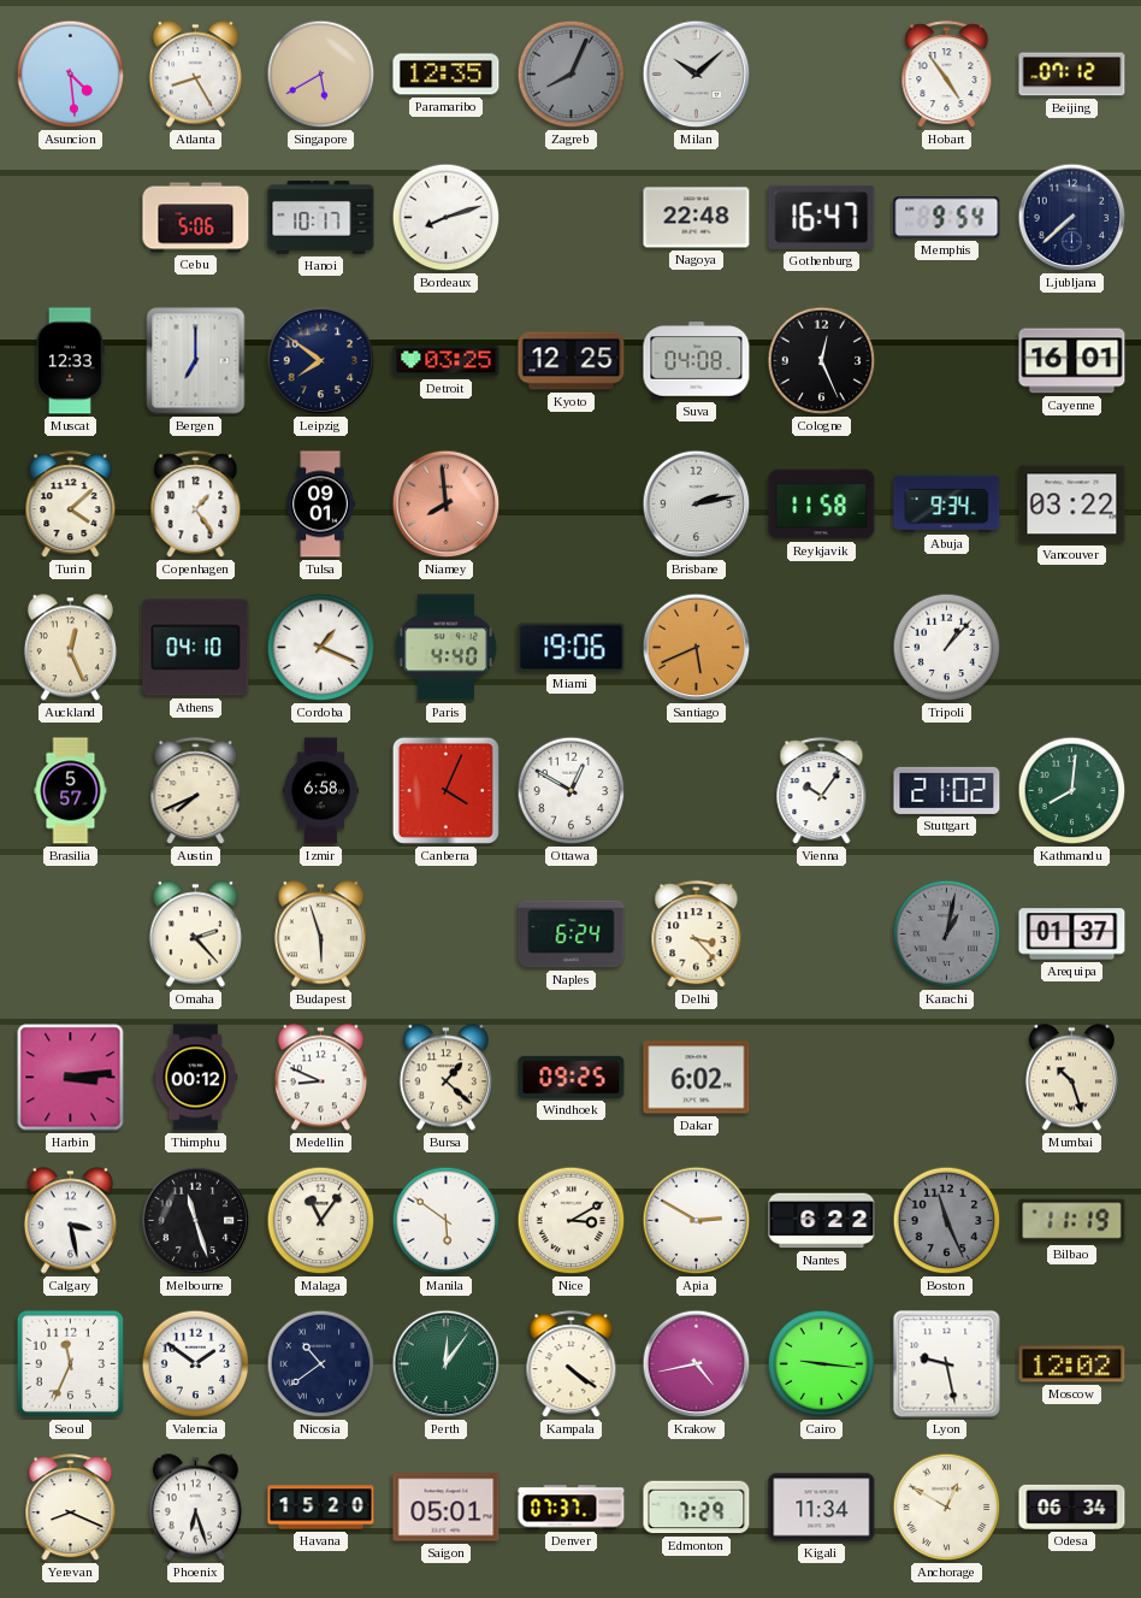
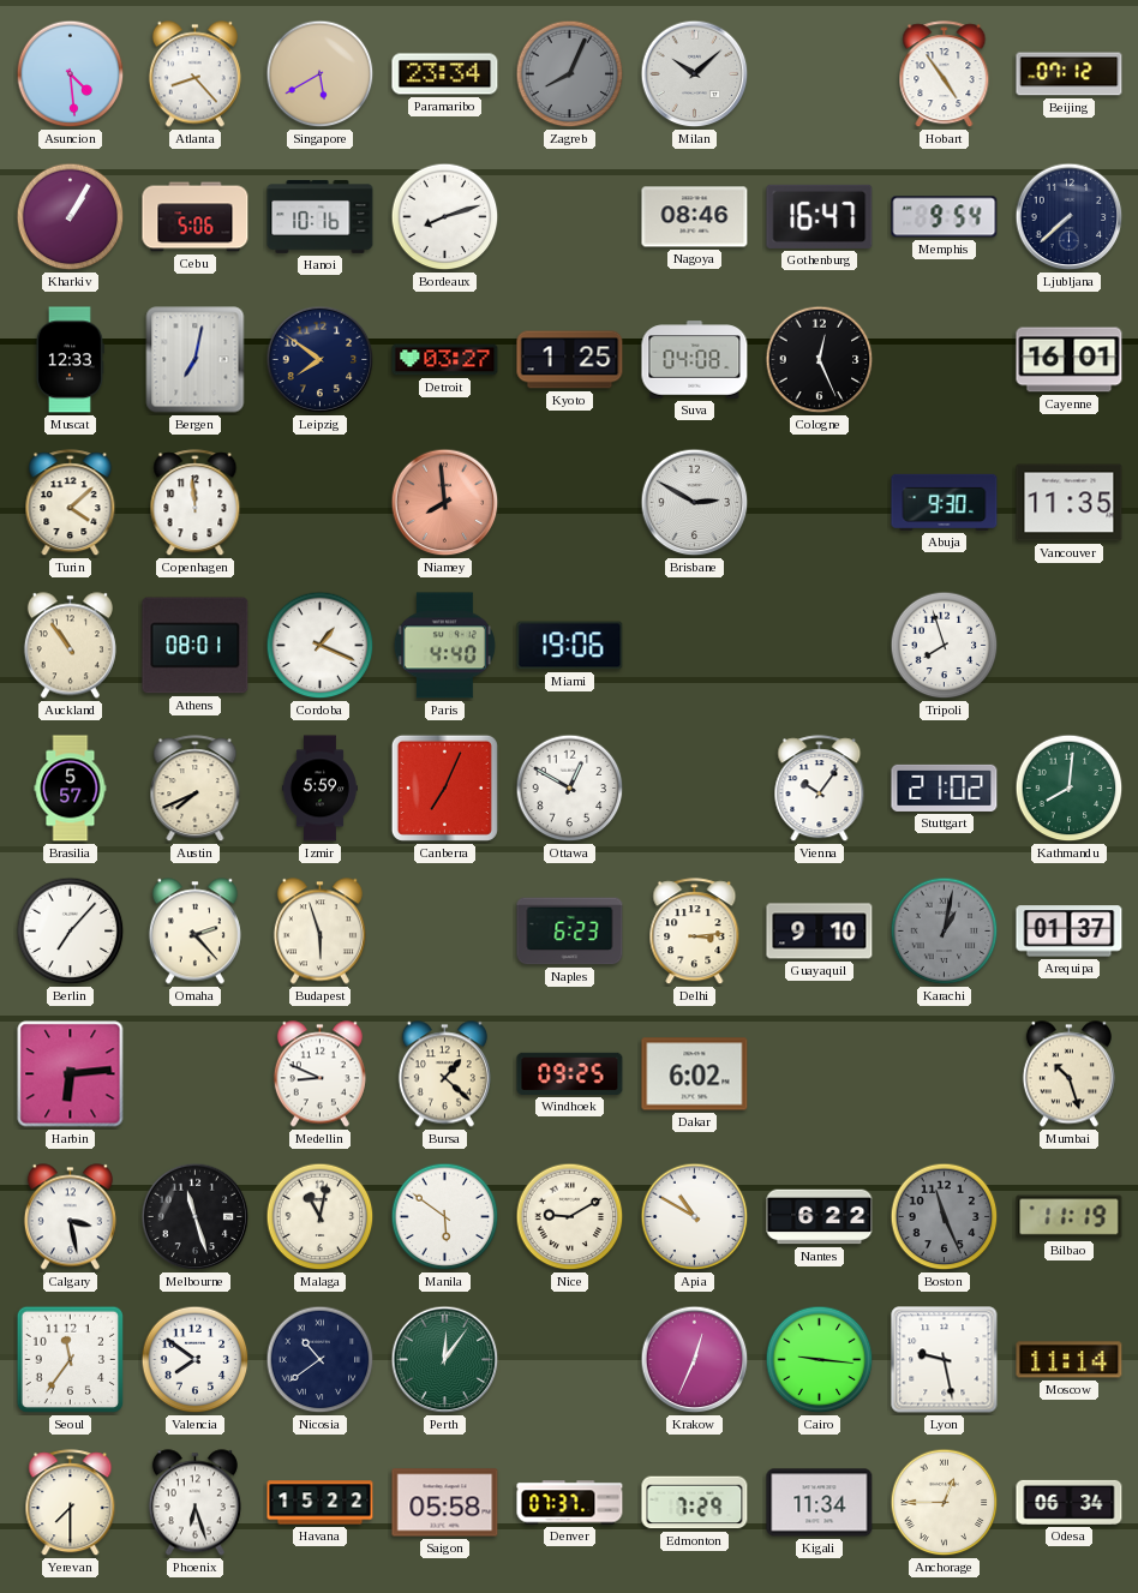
Atlanta: 8:25 -> 8:23 (194, 74)
Paramaribo: 12:35 -> 23:34 (445, 74)
Kharkiv: none -> 1:05 (71, 217)
Hanoi: 10:17 -> 10:16 (321, 217)
Nagoya: 22:48 -> 08:46 (695, 217)
Bergen: 7:00 -> 7:02 (196, 360)
Detroit: 03:25 -> 03:27 (445, 360)
Kyoto: 12:25 -> 1:25 (570, 360)
Copenhagen: 1:24 -> 11:59 (196, 503)
Tulsa: 09:01 -> none (320, 505)
Brisbane: 2:13 -> 2:50 (695, 503)
Reykjavik: 11:58 -> none (822, 505)
Abuja: 9:34 -> 9:30 (945, 502)
Vancouver: 03:22 -> 11:35 (1070, 503)
Auckland: 12:26 -> 10:54 (70, 646)
Athens: 04:10 -> 08:01 (196, 646)
Santiago: 5:41 -> none (697, 648)
Tripoli: 1:07 -> 7:57 (945, 646)
Izmir: 6:58 -> 5:59 (319, 789)
Canberra: 4:04 -> 7:04 (444, 787)
Berlin: none -> 7:07 (71, 932)
Naples: 6:24 -> 6:23 (570, 932)
Delhi: 3:23 -> 3:14 (695, 932)
Guayaquil: none -> 9:10 (820, 932)
Harbin: 3:14 -> 6:14 (71, 1074)
Thimphu: 00:12 -> none (196, 1078)
Malaga: 11:06 -> 11:02 (321, 1217)
Nice: 3:10 -> 9:10 (570, 1217)
Apia: 2:50 -> 10:50 (695, 1217)
Seoul: 11:34 -> 11:36 (70, 1359)
Valencia: 1:51 -> 7:51 (196, 1360)
Kampala: 4:21 -> none (572, 1364)
Krakow: 4:43 -> 12:34 (695, 1360)
Moscow: 12:02 -> 11:14 (1070, 1360)
Yerevan: 8:19 -> 7:30 (71, 1503)
Havana: 15:20 -> 15:22 (321, 1503)
Saigon: 05:01 -> 05:58 (445, 1503)
Anchorage: 12:50 -> 12:45 (945, 1503)
